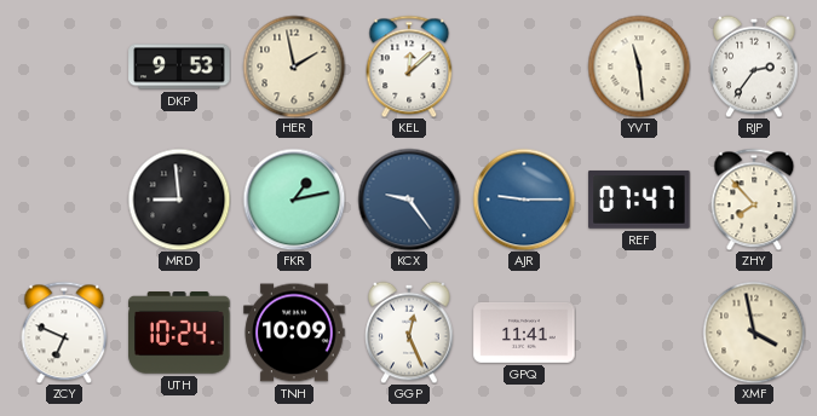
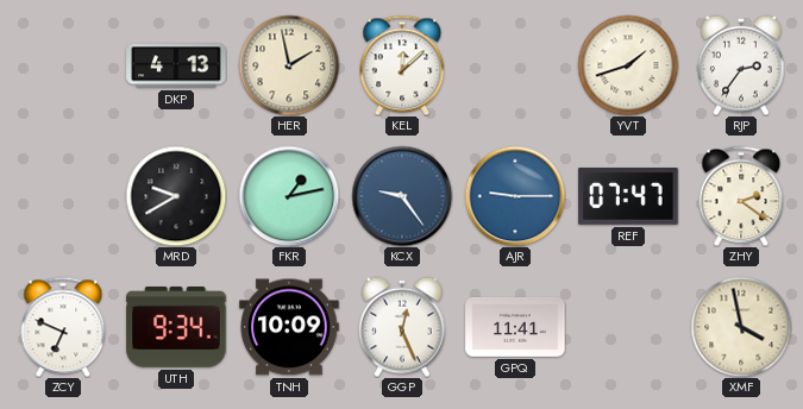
DKP: 9:53 -> 4:13 (176, 65)
YVT: 11:29 -> 1:42 (628, 65)
MRD: 8:59 -> 9:40 (176, 196)
ZHY: 7:53 -> 2:21 (741, 196)
UTH: 10:24 -> 9:34 (176, 328)
